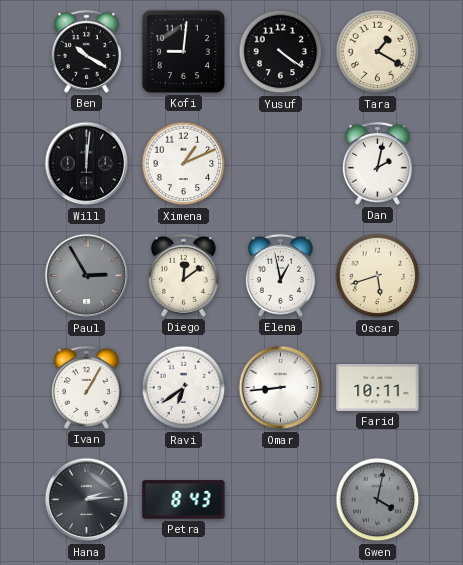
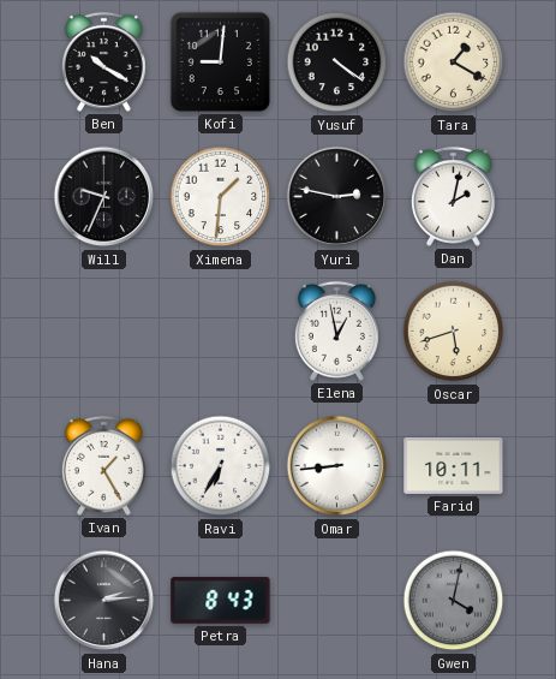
Will: 12:01 -> 9:34 (104, 197)
Ximena: 1:11 -> 1:31 (221, 197)
Yuri: none -> 2:47 (337, 197)
Paul: 2:55 -> none (87, 276)
Diego: 12:09 -> none (183, 275)
Ivan: 1:05 -> 1:25 (103, 465)
Ravi: 6:39 -> 6:35 (221, 466)
